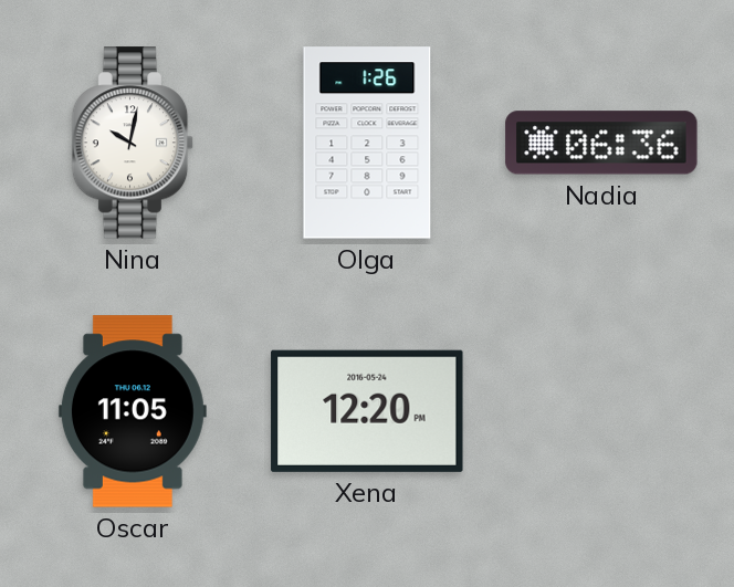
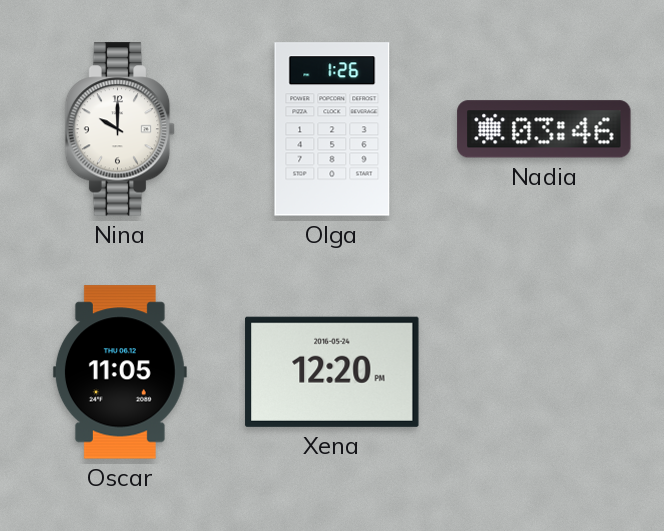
Nina: 10:02 -> 10:00 (120, 129)
Nadia: 06:36 -> 03:46 (544, 129)
